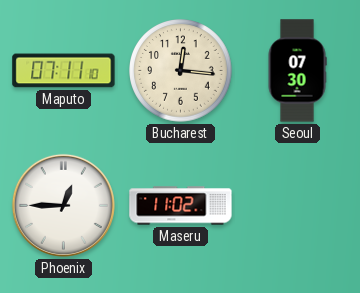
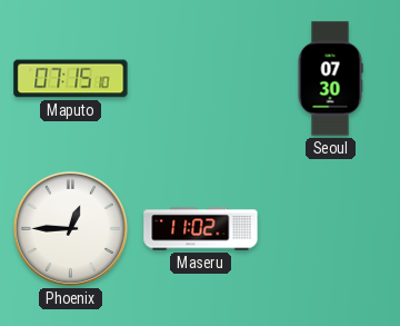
Maputo: 07:11 -> 07:15 (71, 79)
Bucharest: 12:16 -> none (181, 71)
